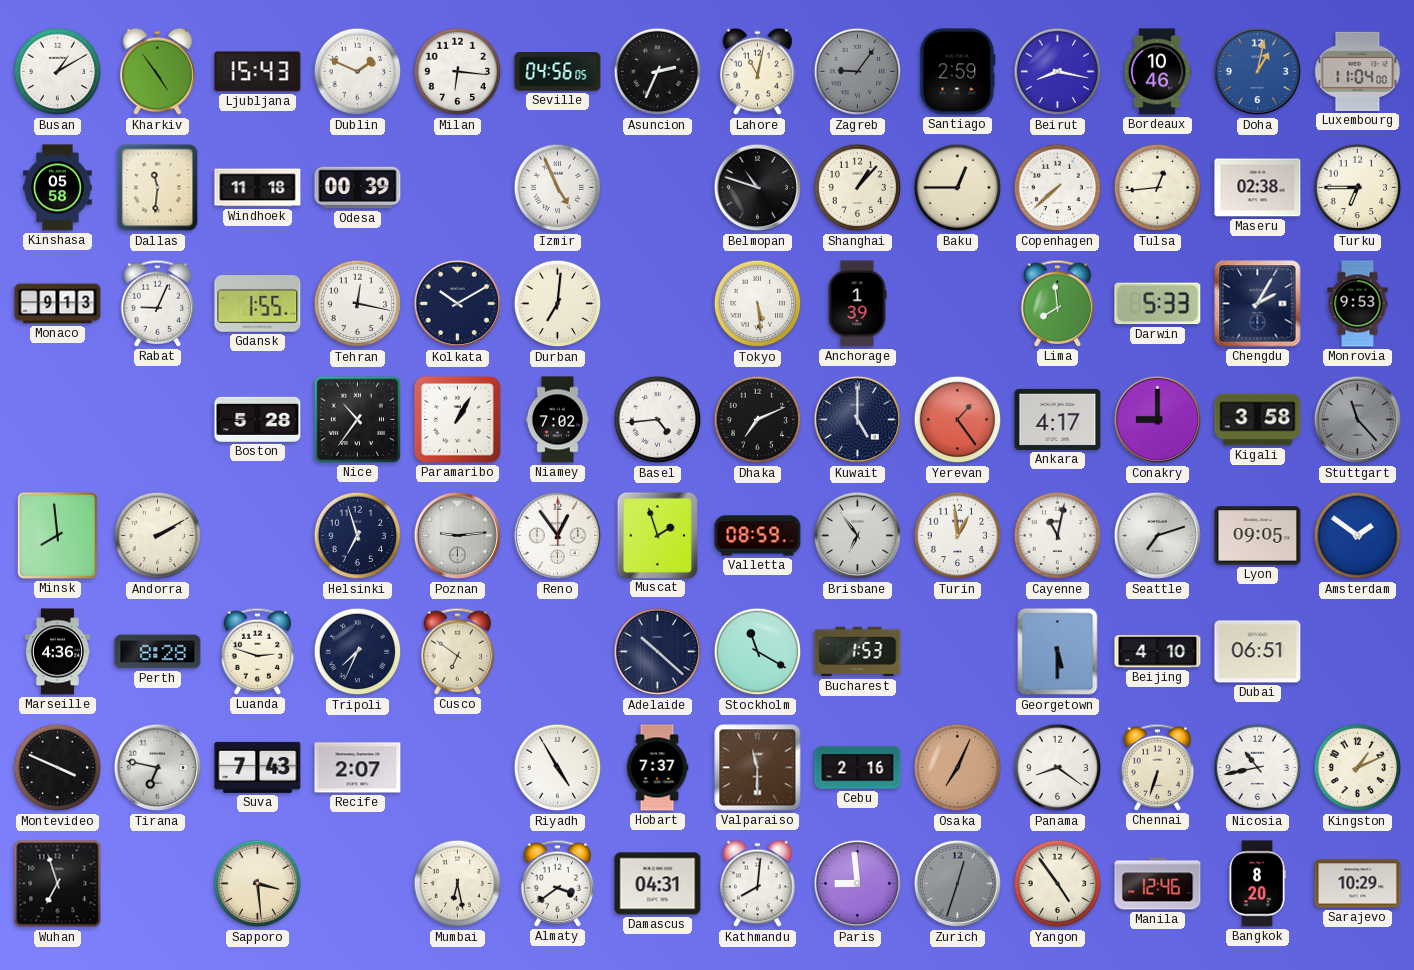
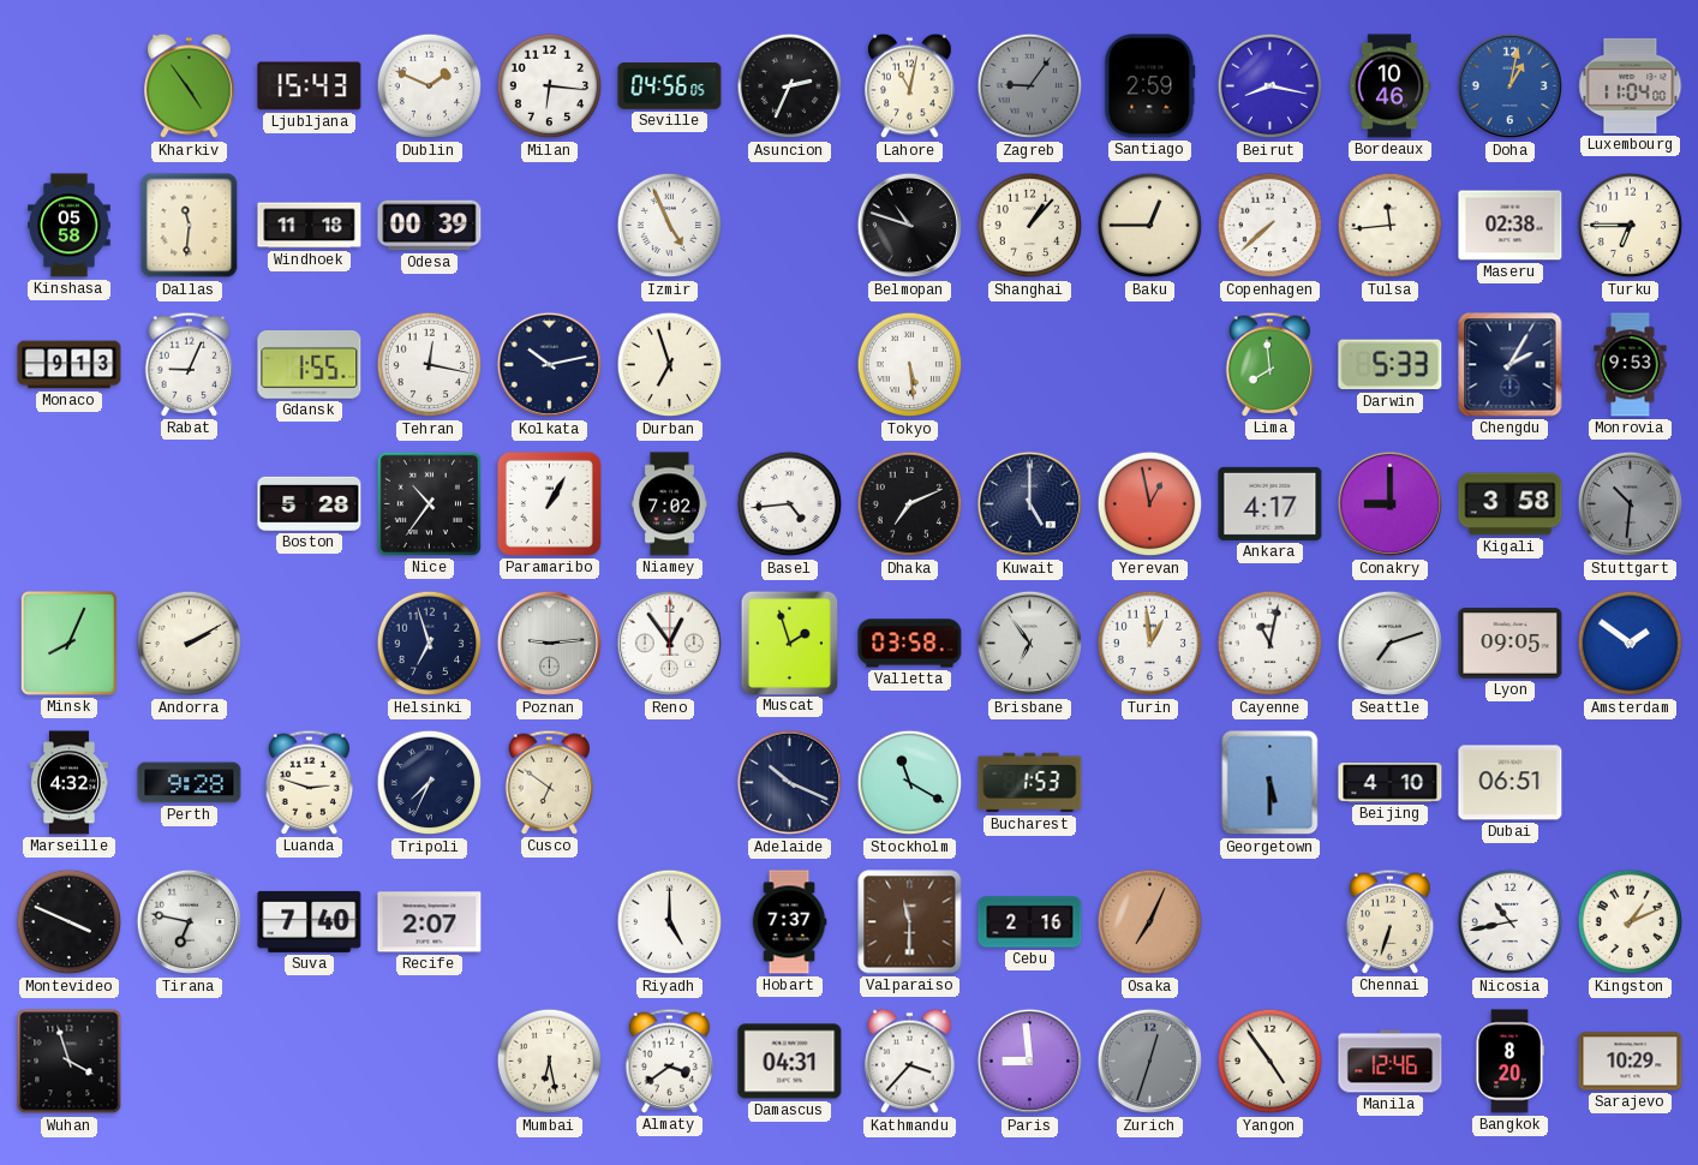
Busan: 1:10 -> none (58, 72)
Tulsa: 12:44 -> 11:44 (1391, 226)
Kolkata: 10:10 -> 10:13 (550, 365)
Durban: 7:01 -> 6:57 (670, 365)
Anchorage: 1:39 -> none (857, 304)
Yerevan: 1:24 -> 12:58 (1150, 504)
Stuttgart: 11:23 -> 10:31 (1631, 504)
Minsk: 7:59 -> 8:04 (68, 643)
Valletta: 08:59 -> 03:58 (910, 644)
Marseille: 4:36 -> 4:32 (68, 783)
Perth: 8:28 -> 9:28 (190, 783)
Adelaide: 10:22 -> 10:19 (790, 783)
Suva: 7:43 -> 7:40 (310, 921)
Riyadh: 4:55 -> 5:00 (670, 922)
Panama: 8:21 -> none (1058, 768)
Wuhan: 6:57 -> 3:57 (70, 1062)
Sapporo: 3:29 -> none (258, 884)
Kathmandu: 8:01 -> 3:37 (910, 1062)
